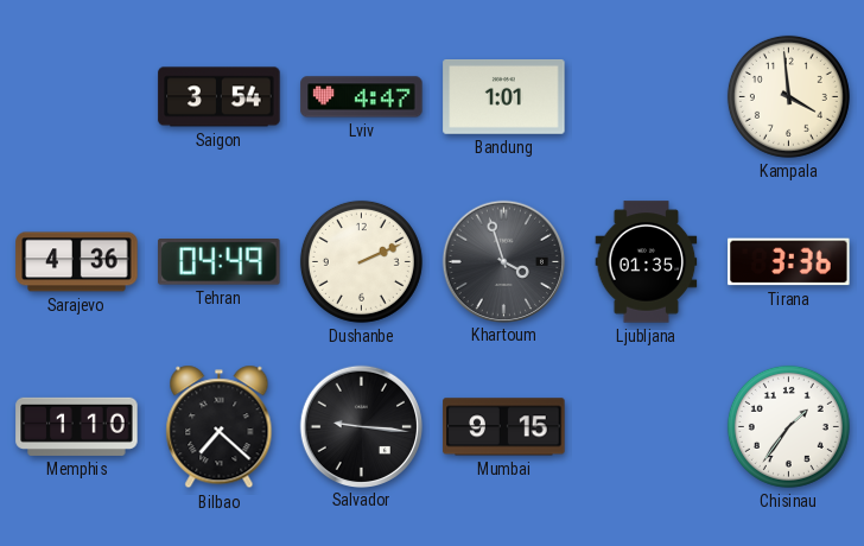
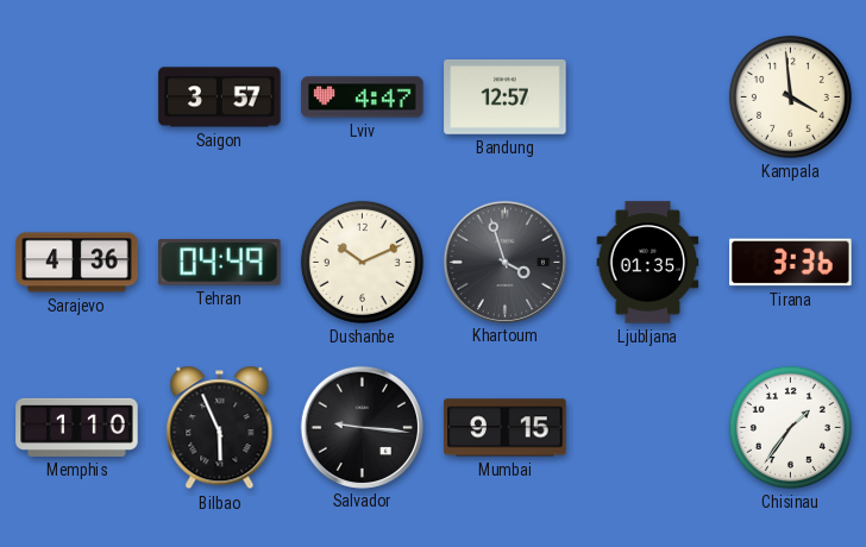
Saigon: 3:54 -> 3:57 (220, 98)
Bandung: 1:01 -> 12:57 (506, 98)
Dushanbe: 2:11 -> 10:11 (362, 262)
Bilbao: 7:22 -> 5:56 (220, 428)
